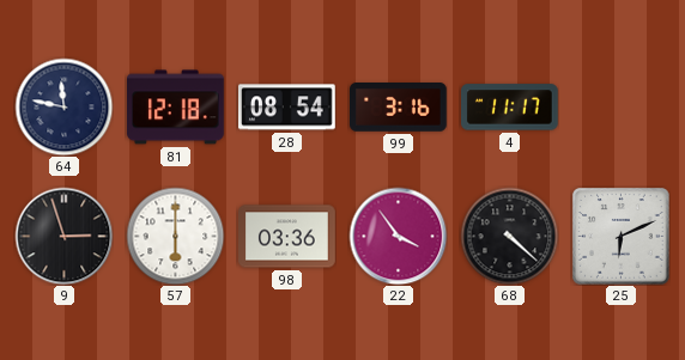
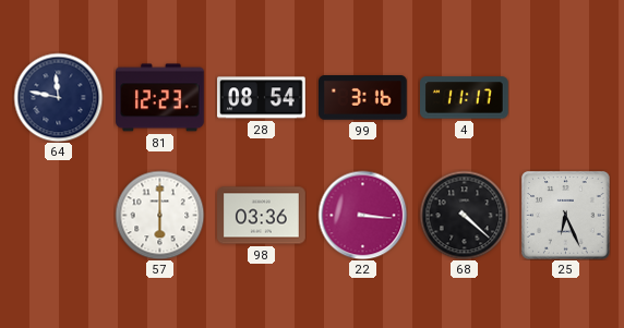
81: 12:18 -> 12:23 (160, 98)
9: 2:57 -> none (63, 236)
22: 3:54 -> 3:16 (362, 215)
25: 6:11 -> 6:26 (565, 215)
